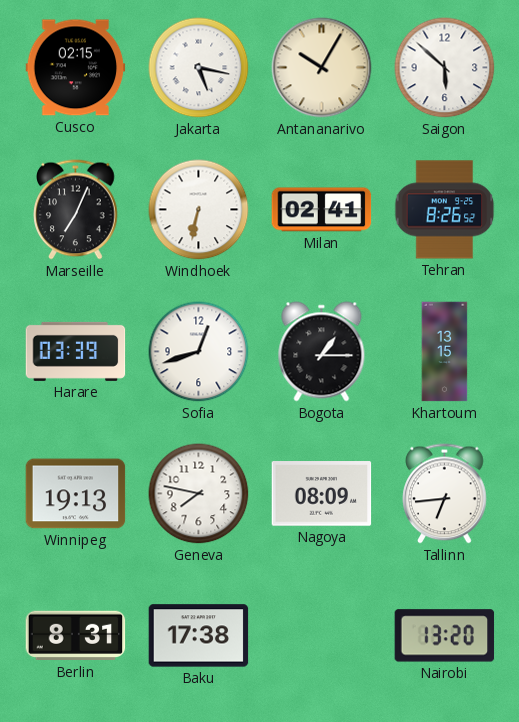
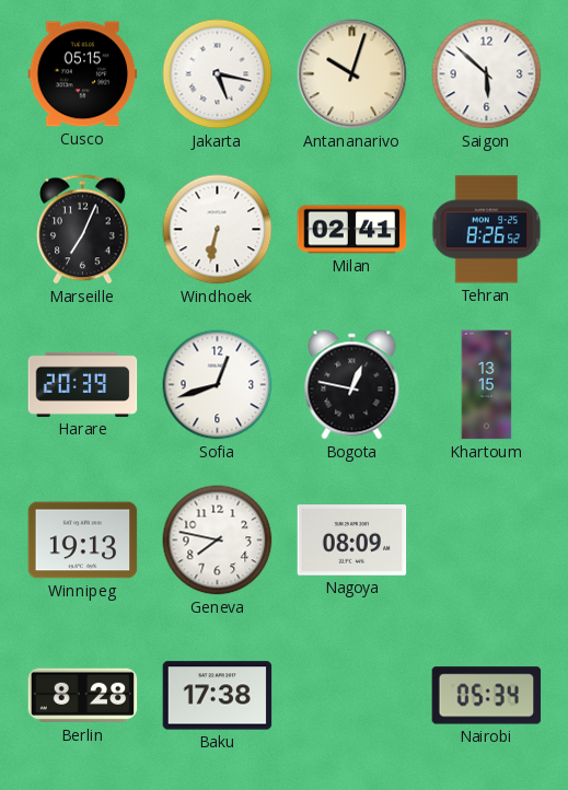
Cusco: 02:15 -> 05:15 (83, 74)
Antananarivo: 10:05 -> 10:03 (352, 74)
Harare: 03:39 -> 20:39 (83, 384)
Bogota: 1:15 -> 12:47 (352, 385)
Tallinn: 6:44 -> none (445, 494)
Berlin: 8:31 -> 8:28 (83, 696)
Nairobi: 13:20 -> 05:34 (487, 696)
